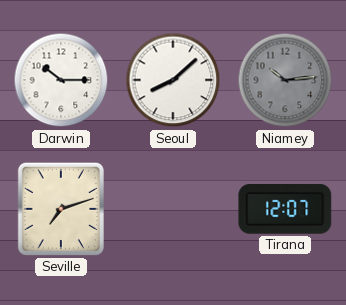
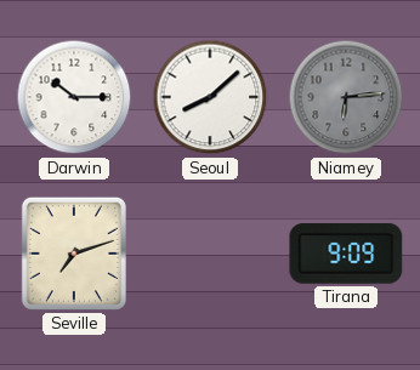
Niamey: 10:14 -> 6:14 (346, 97)
Tirana: 12:07 -> 9:09 (346, 254)
